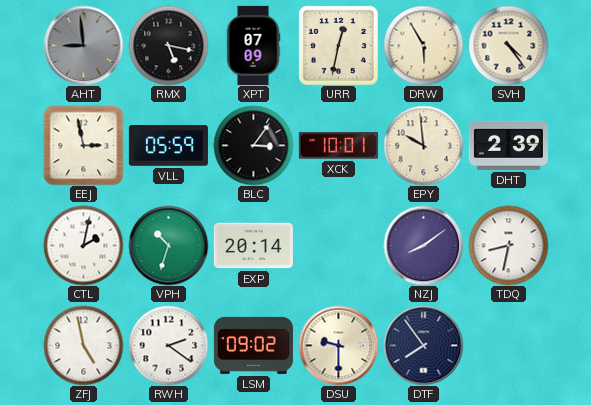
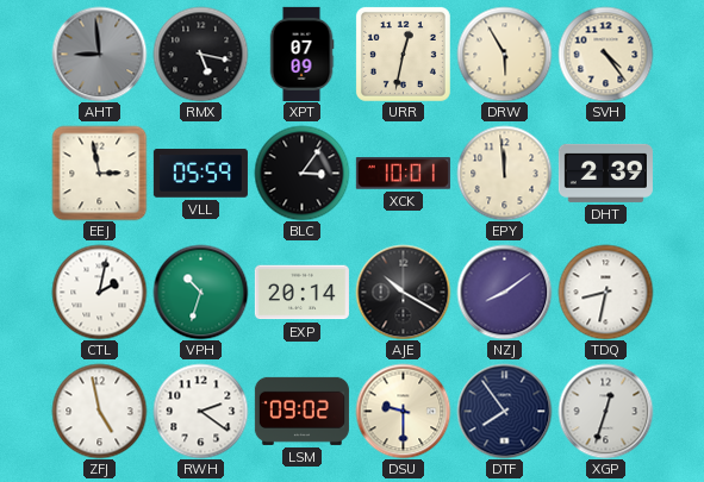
EPY: 9:59 -> 11:59 (504, 173)
AJE: none -> 10:20 (403, 292)
XGP: none -> 12:33 (605, 411)
